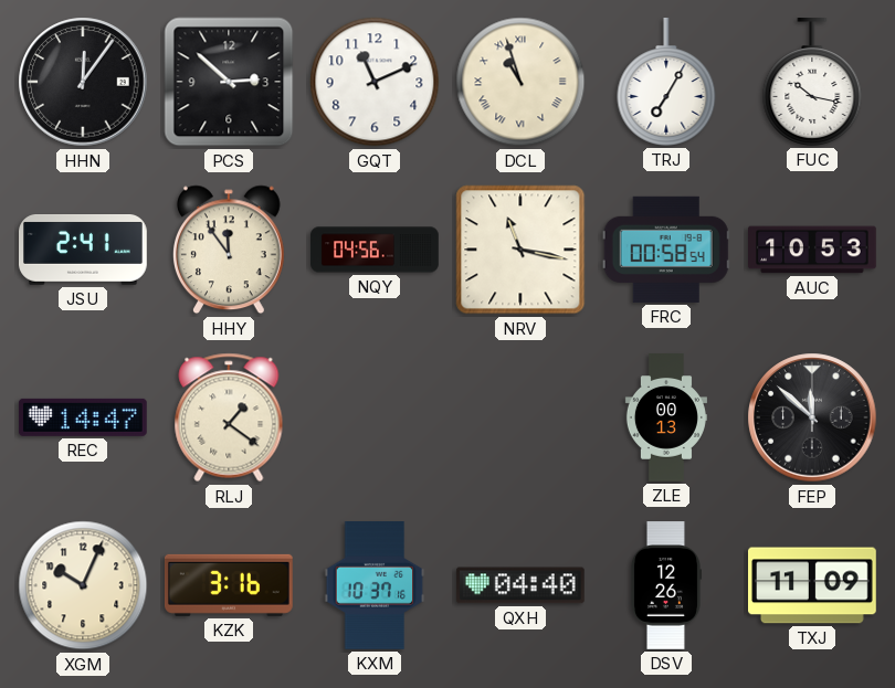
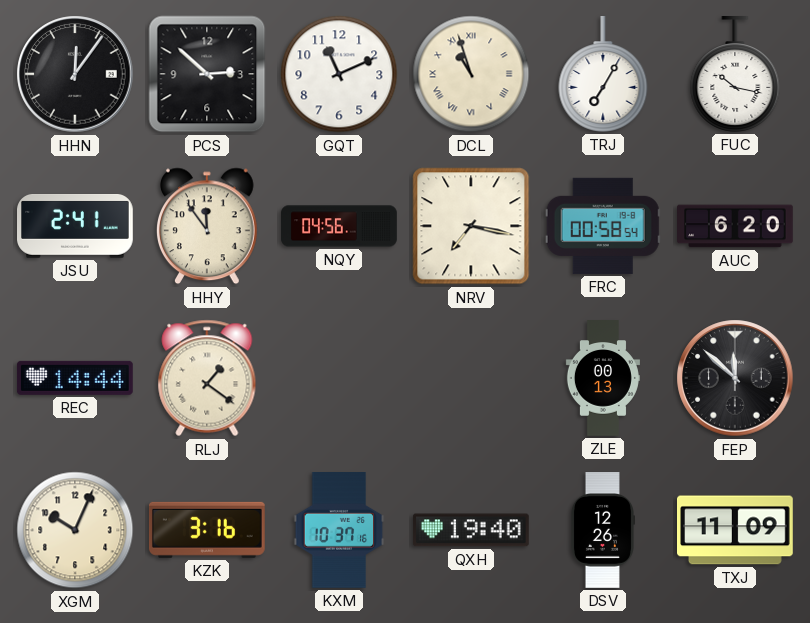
NRV: 11:17 -> 7:17 (471, 226)
AUC: 10:53 -> 6:20 (736, 226)
REC: 14:47 -> 14:44 (75, 378)
QXH: 04:40 -> 19:40 (471, 530)
